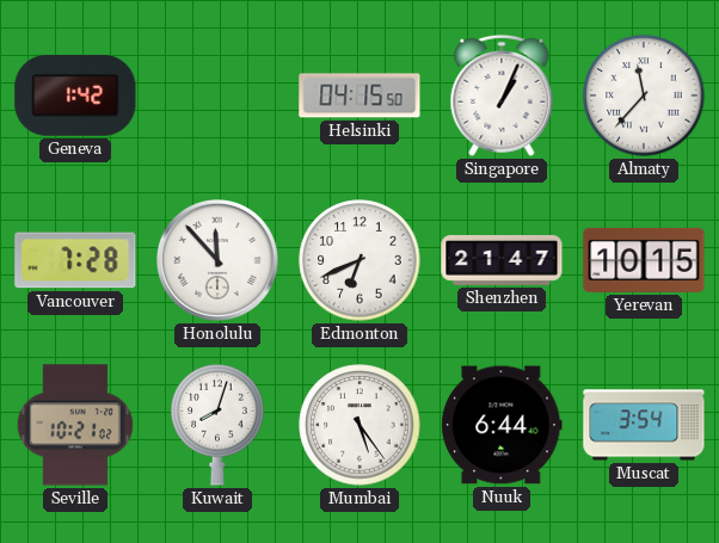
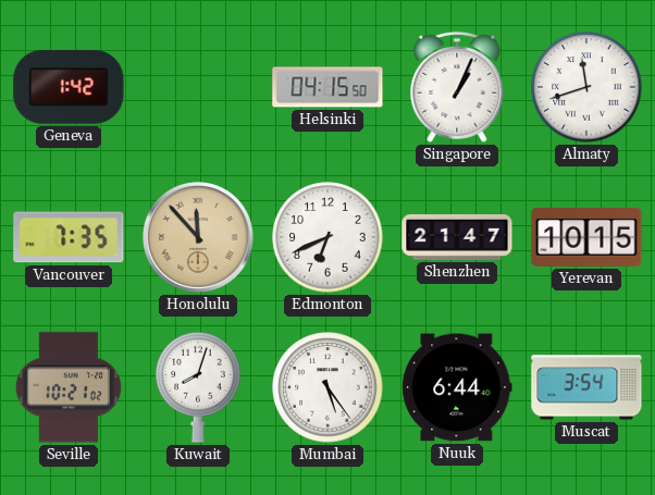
Almaty: 11:37 -> 11:42 (586, 87)
Vancouver: 7:28 -> 7:35 (69, 237)
Honolulu dial: white -> champagne (198, 237)
